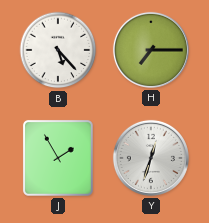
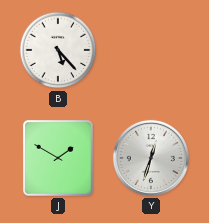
H: 7:15 -> none (151, 50)
J: 1:55 -> 1:50 (58, 158)
